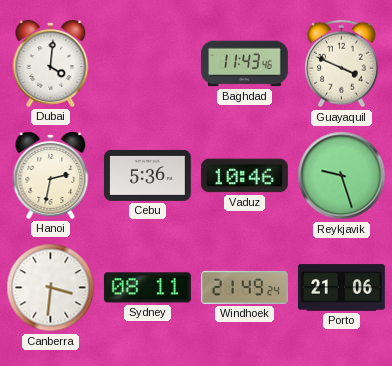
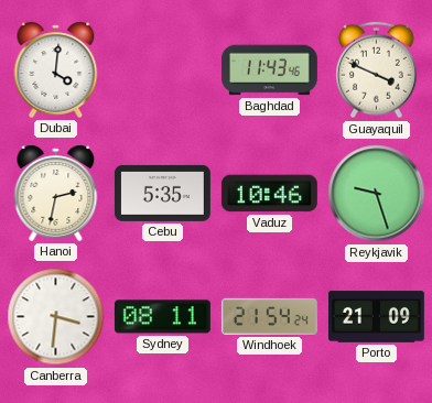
Cebu: 5:36 -> 5:35 (162, 193)
Windhoek: 21:49 -> 21:54 (269, 316)
Porto: 21:06 -> 21:09 (376, 317)
